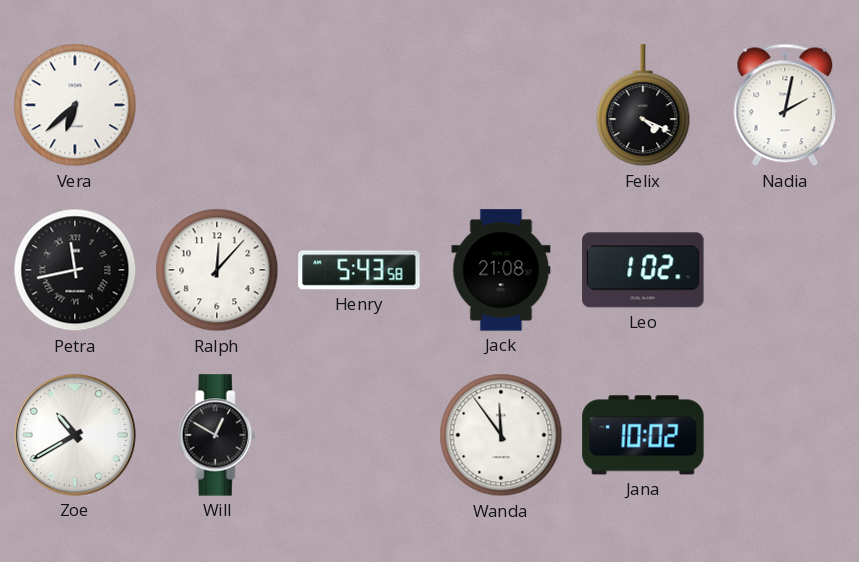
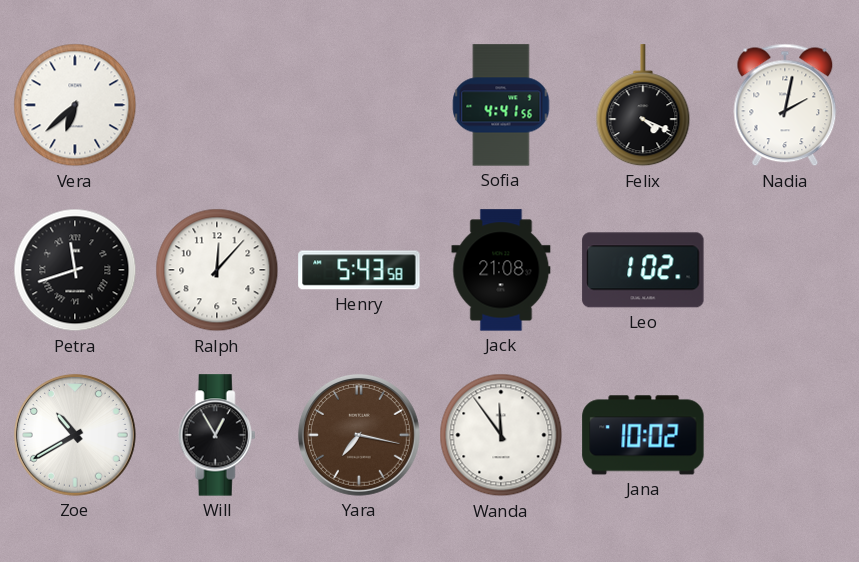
Sofia: none -> 4:41 (501, 105)
Petra: 11:43 -> 11:42 (75, 270)
Will: 12:50 -> 12:55 (217, 435)
Yara: none -> 7:17 (359, 435)
